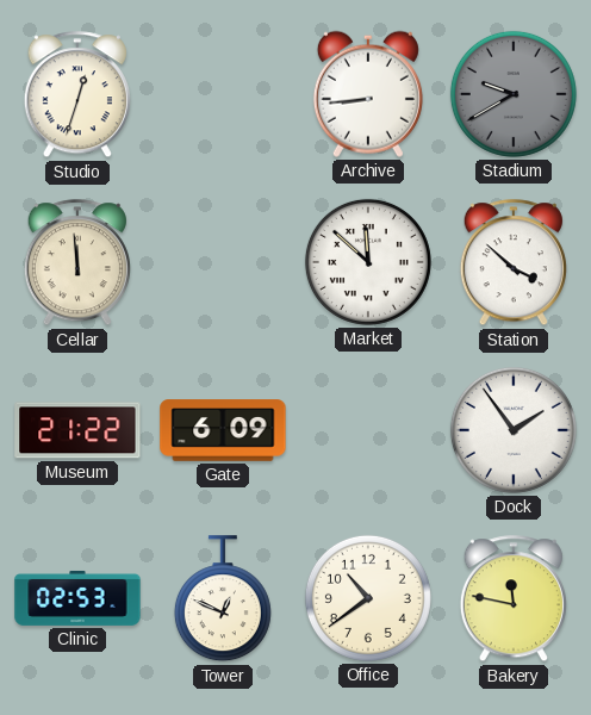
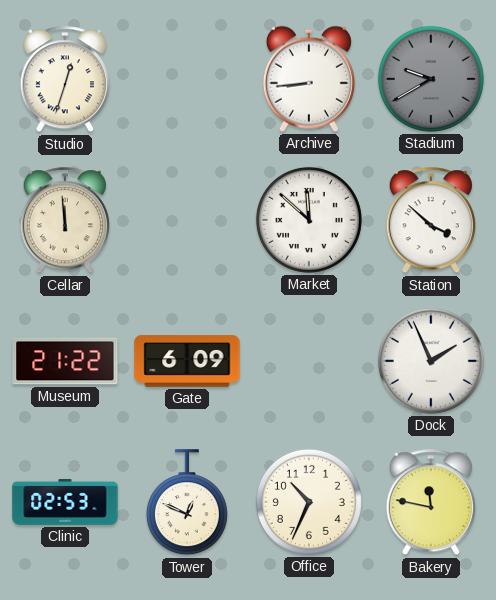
Dock: 1:54 -> 1:56 (431, 361)
Office: 10:39 -> 10:34 (309, 502)
